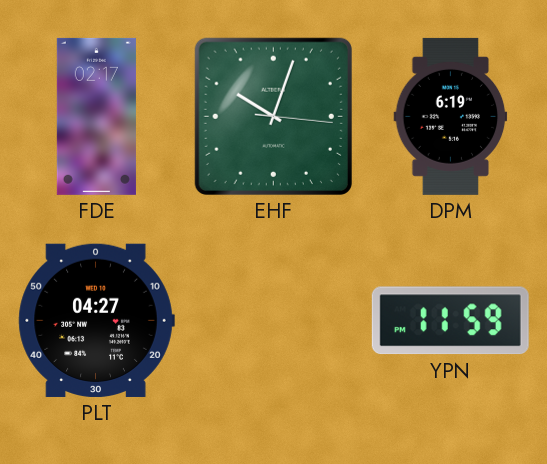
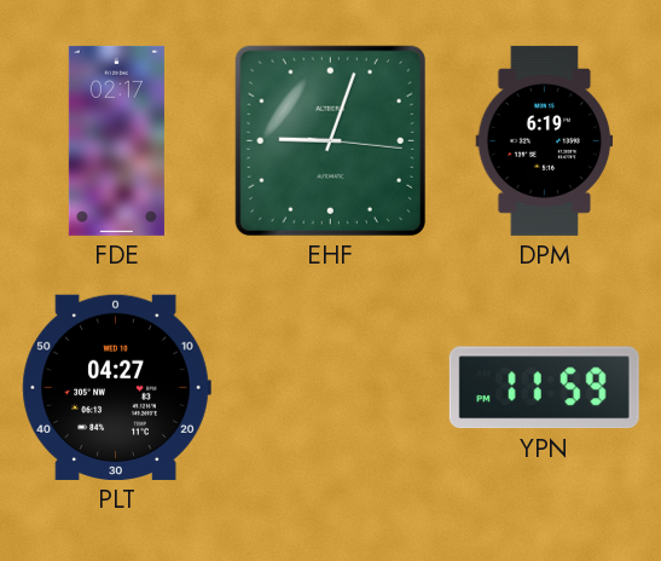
EHF: 10:03 -> 9:03 (330, 140)
